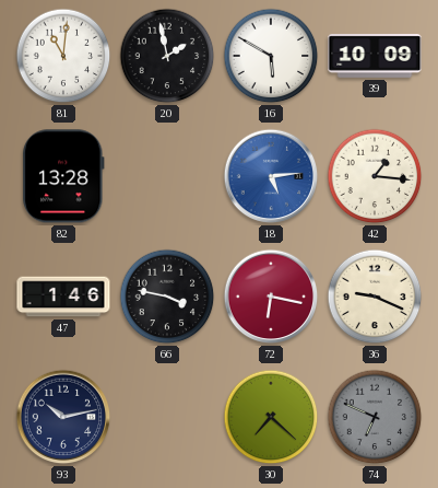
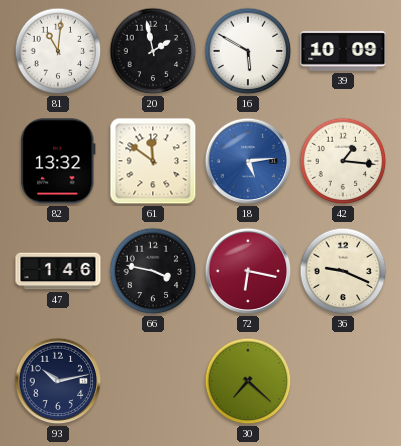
82: 13:28 -> 13:32 (58, 161)
61: none -> 11:51 (153, 161)
74: 6:49 -> none (375, 417)
